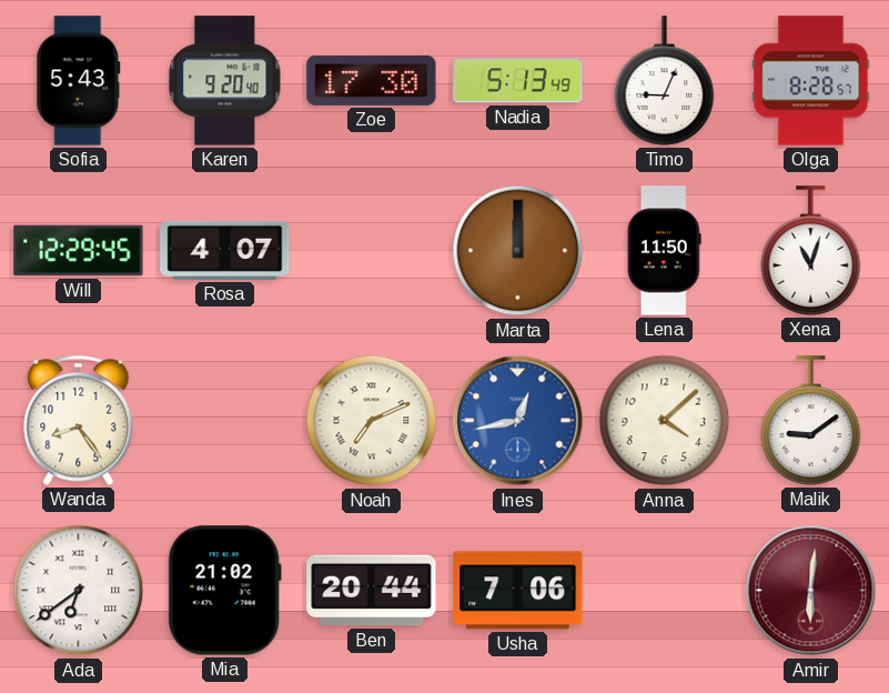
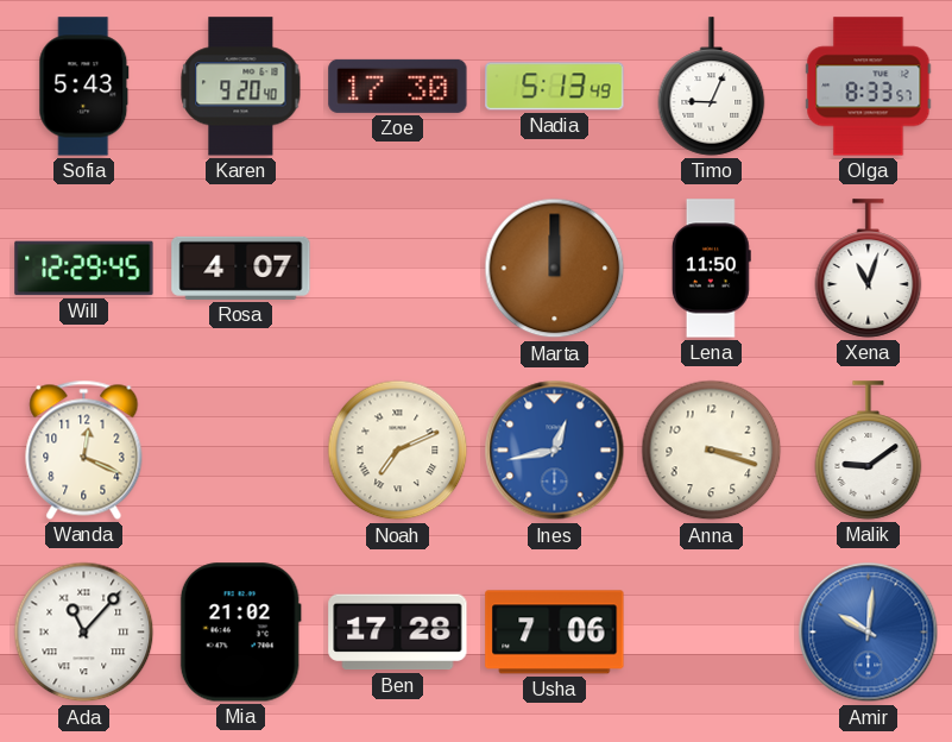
Olga: 8:28 -> 8:33 (869, 87)
Wanda: 8:24 -> 12:19 (84, 449)
Anna: 4:08 -> 3:18 (712, 451)
Ada: 6:39 -> 11:07 (84, 633)
Ben: 20:44 -> 17:28 (398, 633)
Amir: 6:01 -> 10:01 (869, 633)
Amir dial: burgundy -> blue (869, 633)
